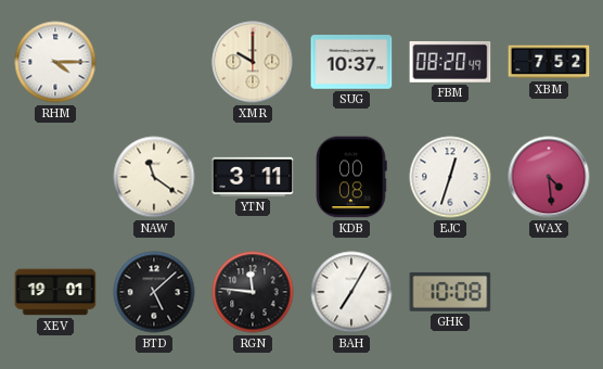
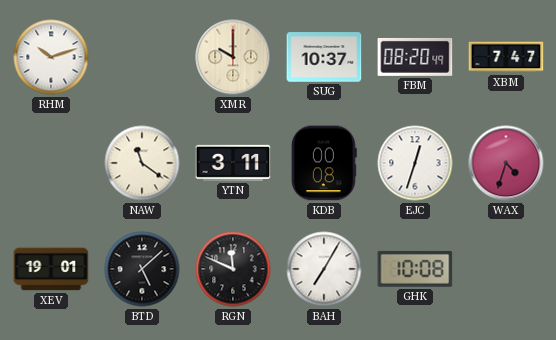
RHM: 4:15 -> 10:12 (51, 57)
XBM: 7:52 -> 7:47 (506, 57)
WAX: 4:29 -> 4:33 (506, 163)
RGN: 11:46 -> 11:49 (233, 269)
